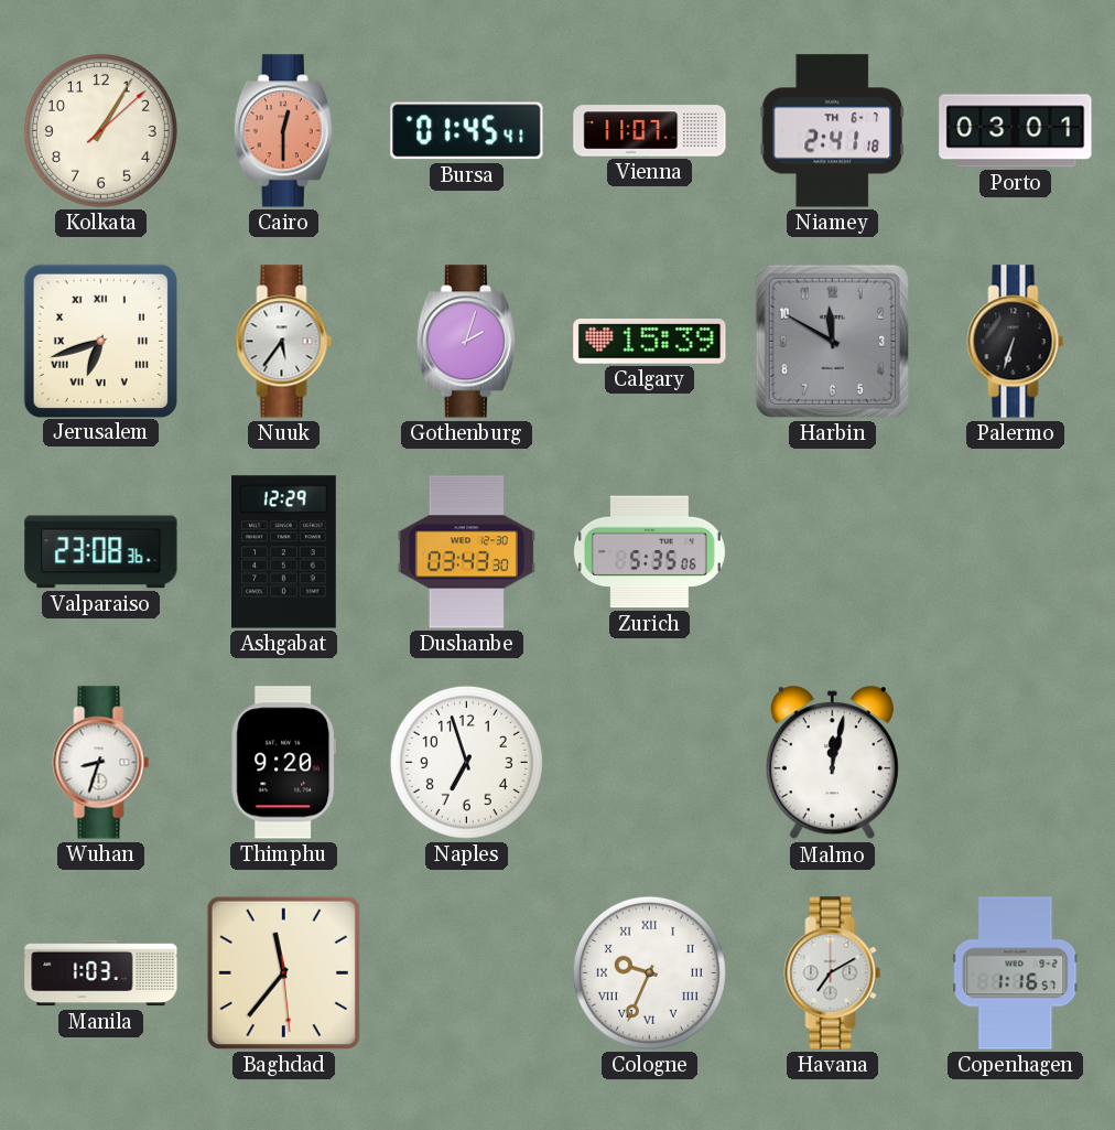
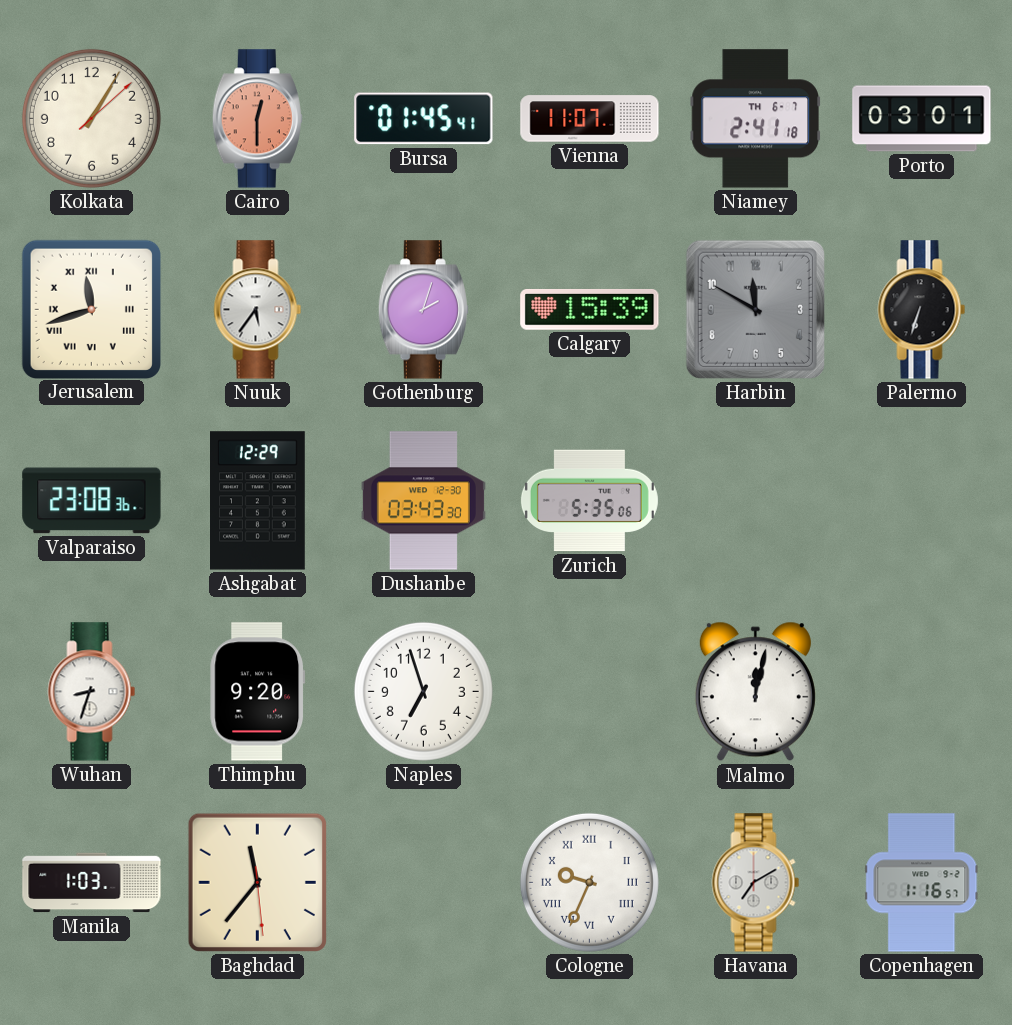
Jerusalem: 6:42 -> 11:42 (91, 309)
